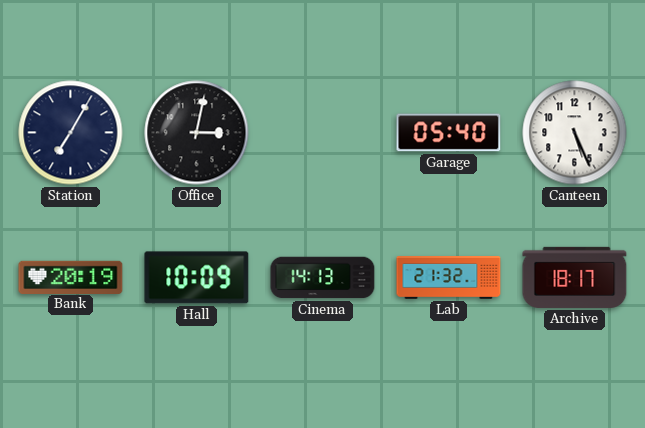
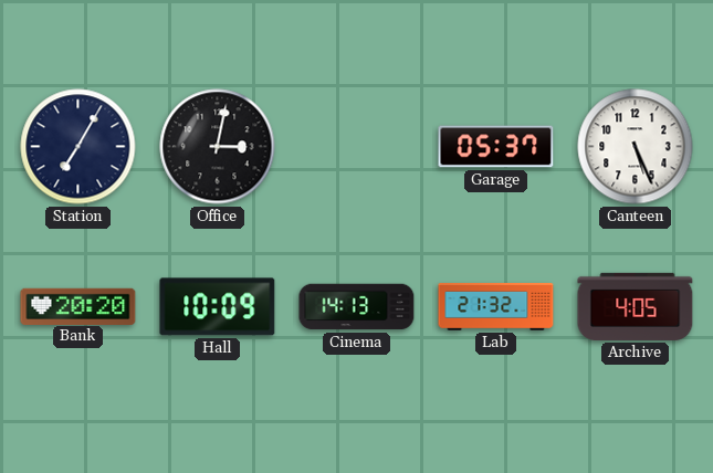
Garage: 05:40 -> 05:37 (496, 147)
Bank: 20:19 -> 20:20 (78, 306)
Archive: 18:17 -> 4:05 (636, 306)
